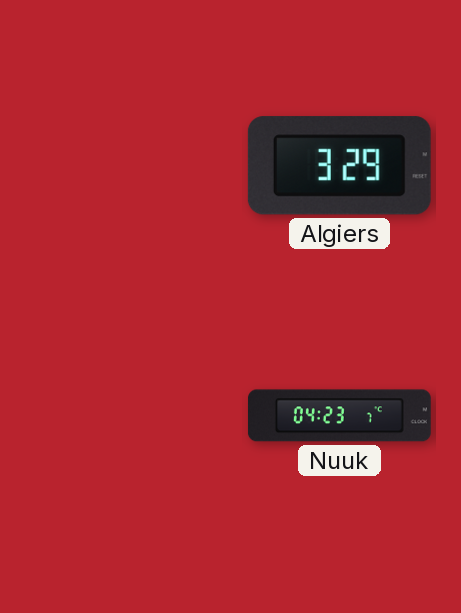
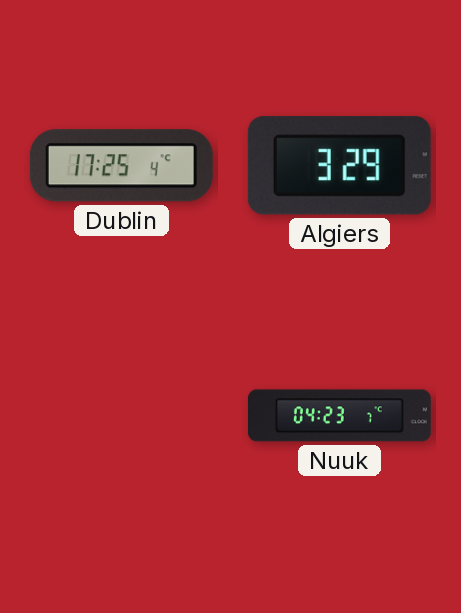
Dublin: none -> 17:25 (121, 166)
